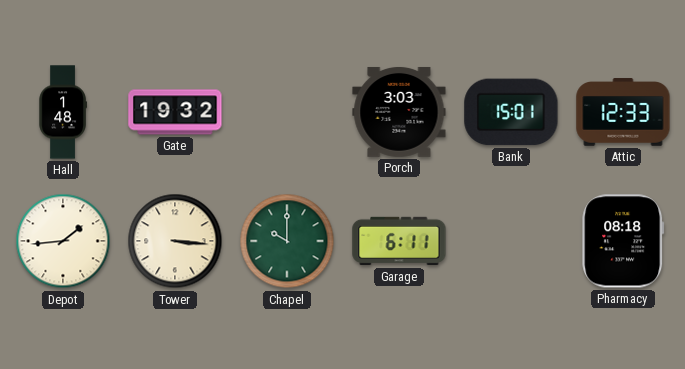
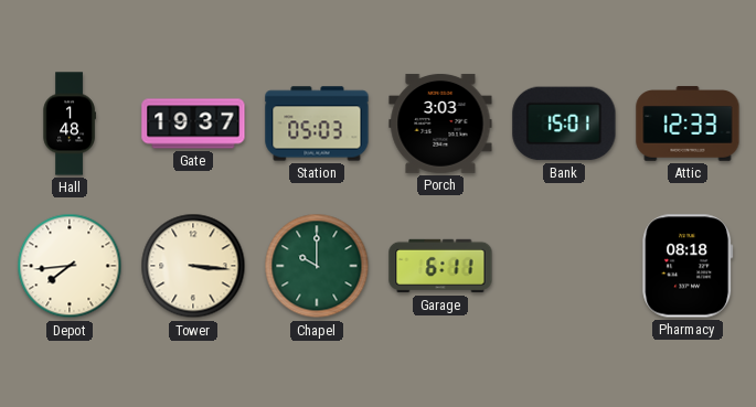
Gate: 19:32 -> 19:37 (193, 124)
Station: none -> 05:03 (317, 124)
Depot: 1:44 -> 7:44 (70, 266)
